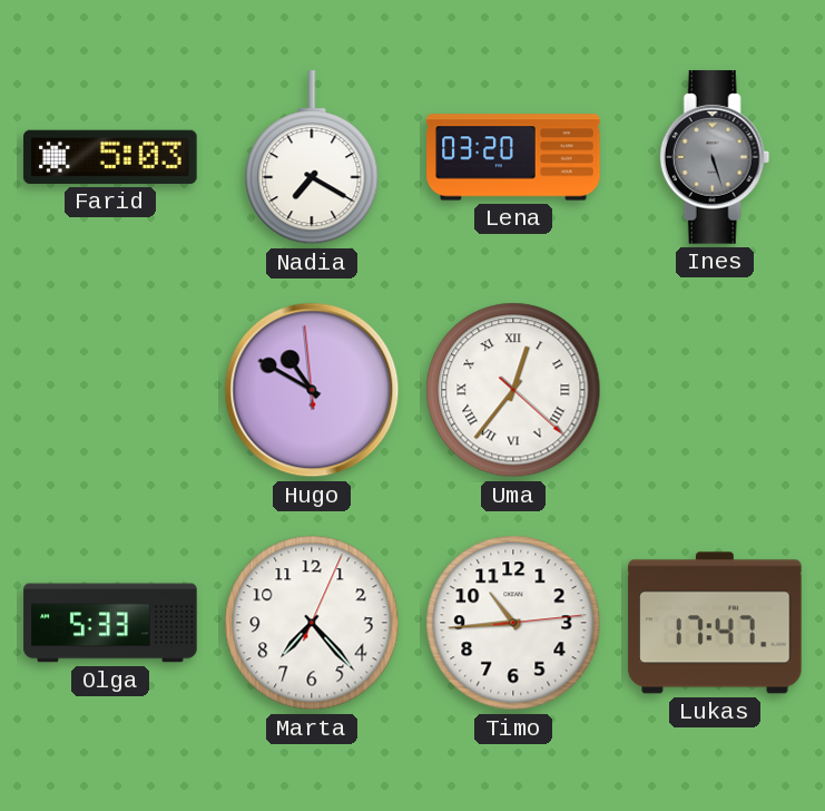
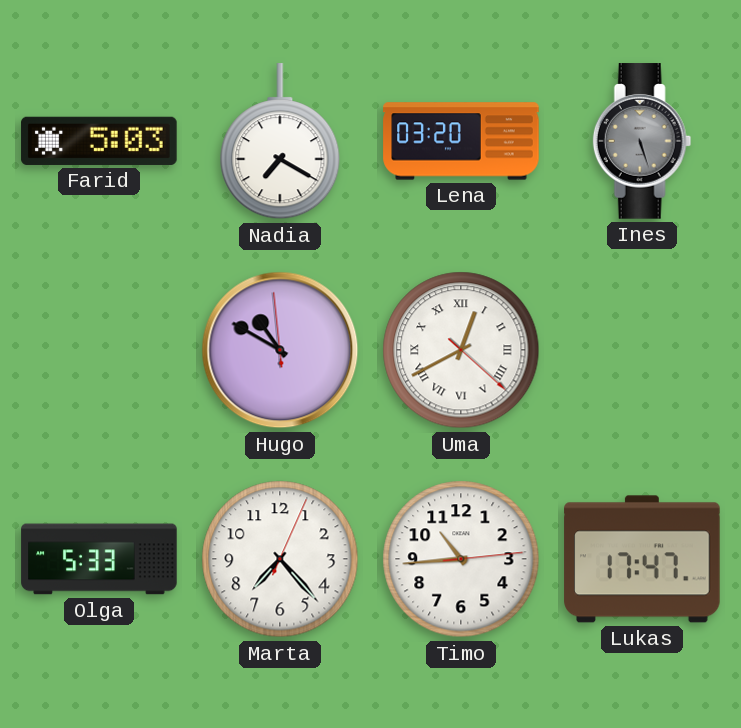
Uma: 12:36 -> 12:40 (461, 350)
